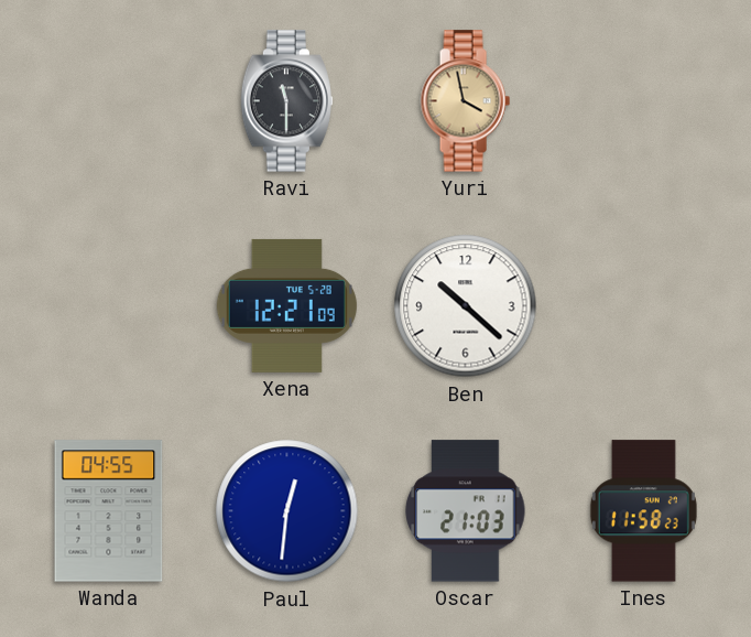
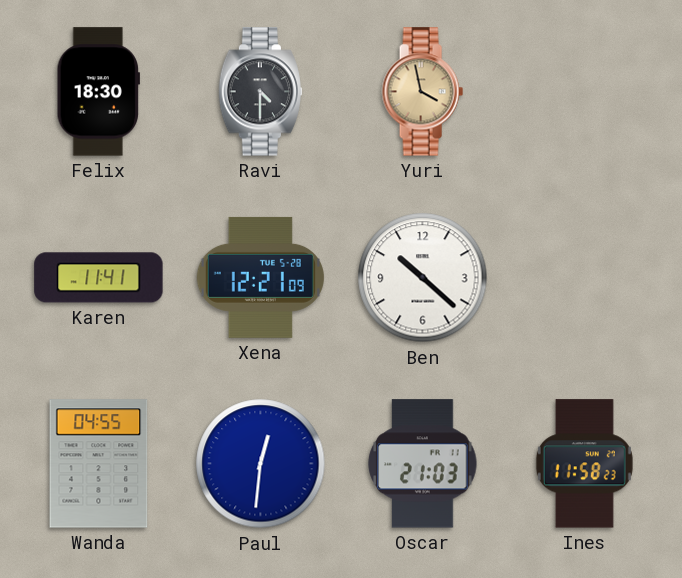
Felix: none -> 18:30 (98, 92)
Ravi: 11:30 -> 4:30 (261, 92)
Karen: none -> 11:41 (99, 278)
